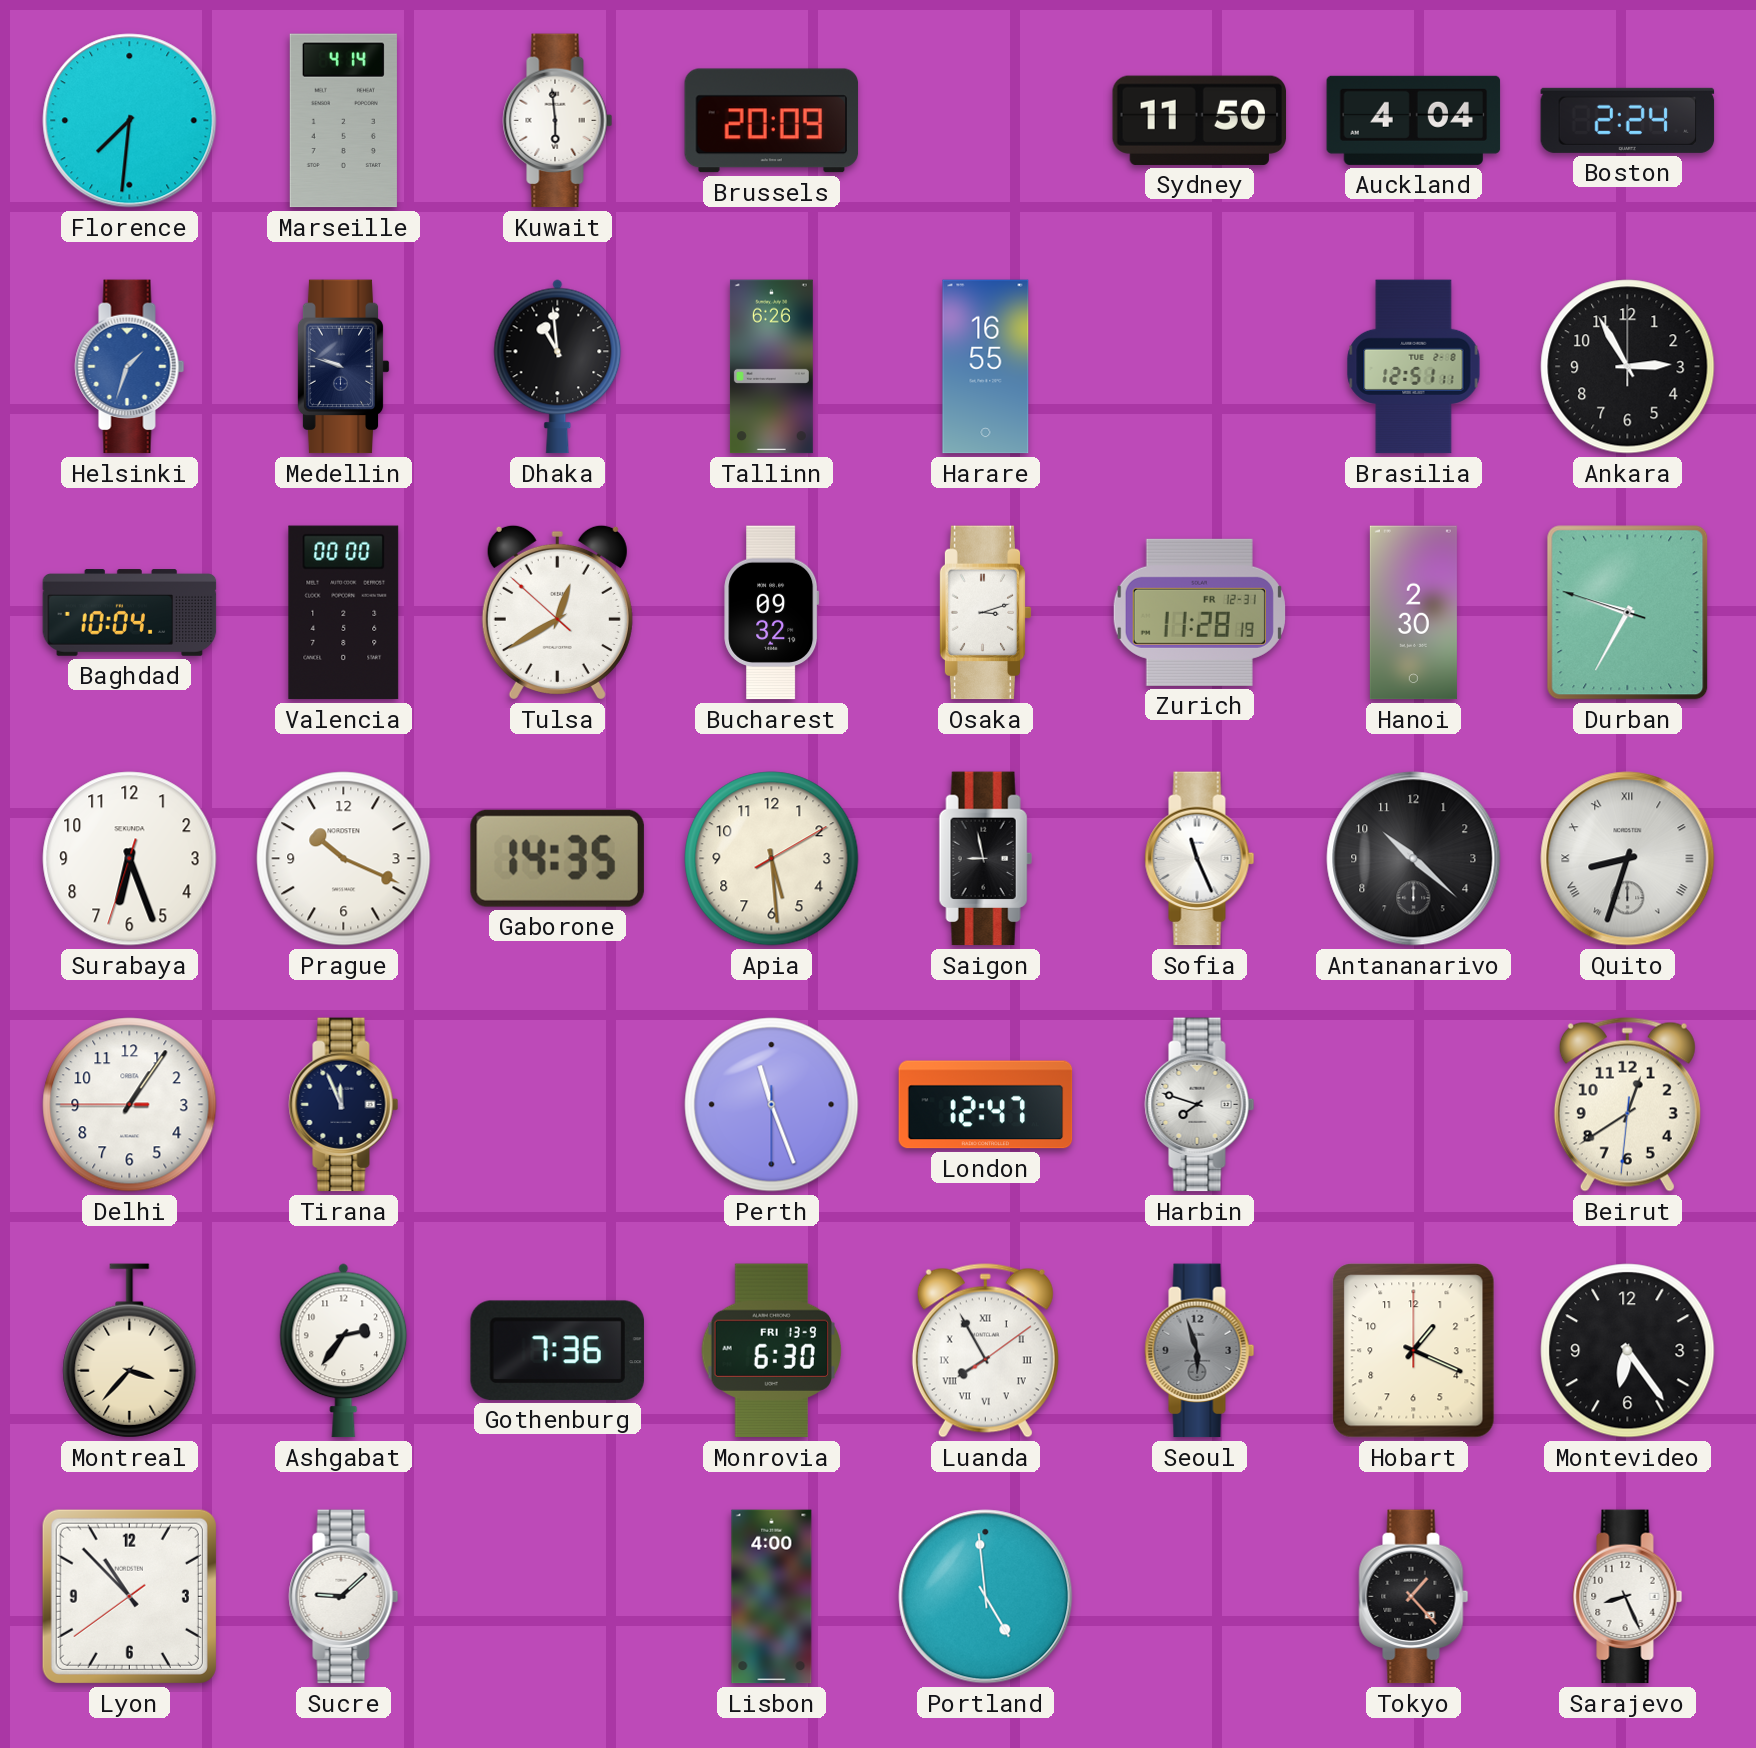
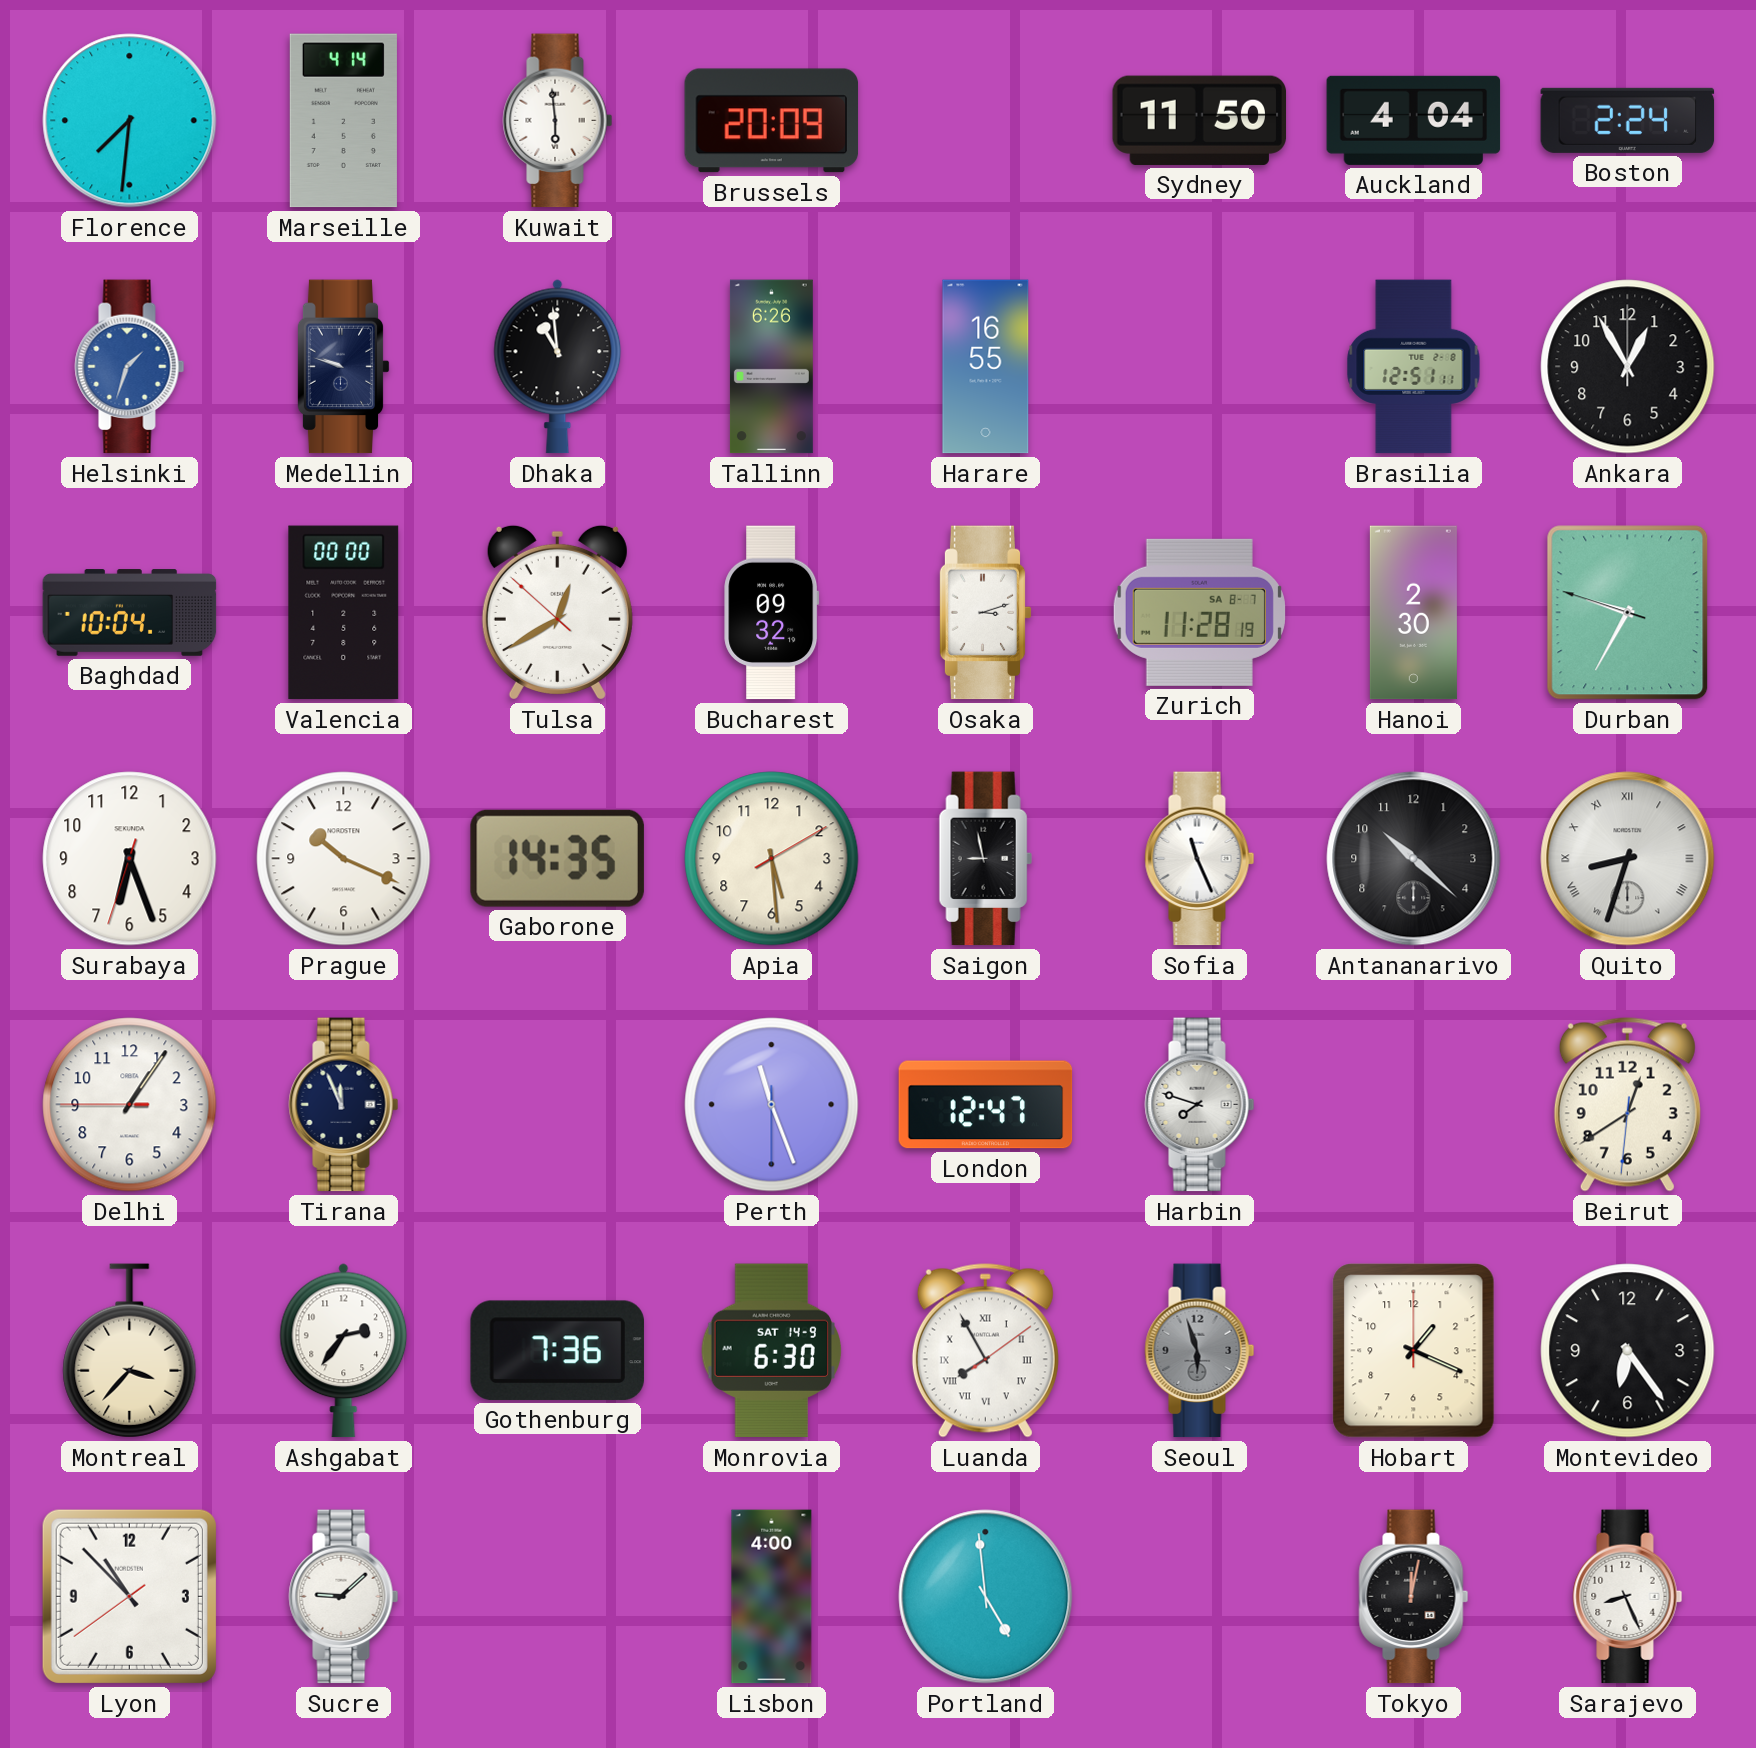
Ankara: 2:55 -> 12:55 (1628, 367)
Zurich date: FR 12-31 -> SA 8-7 (1199, 612)
Monrovia date: FRI 13-9 -> SAT 14-9 (771, 1351)
Tokyo: 1:23 -> 12:02 (1414, 1597)
